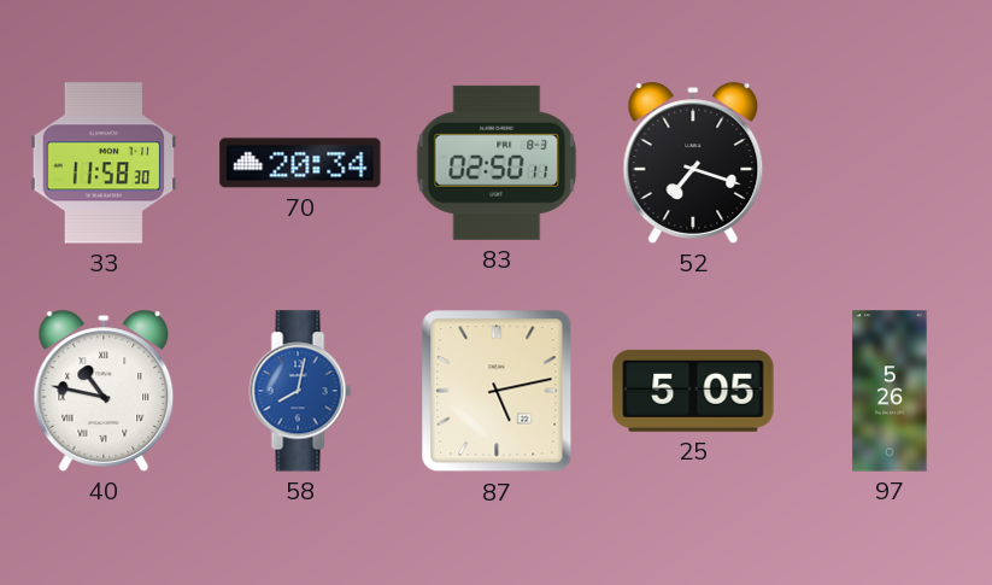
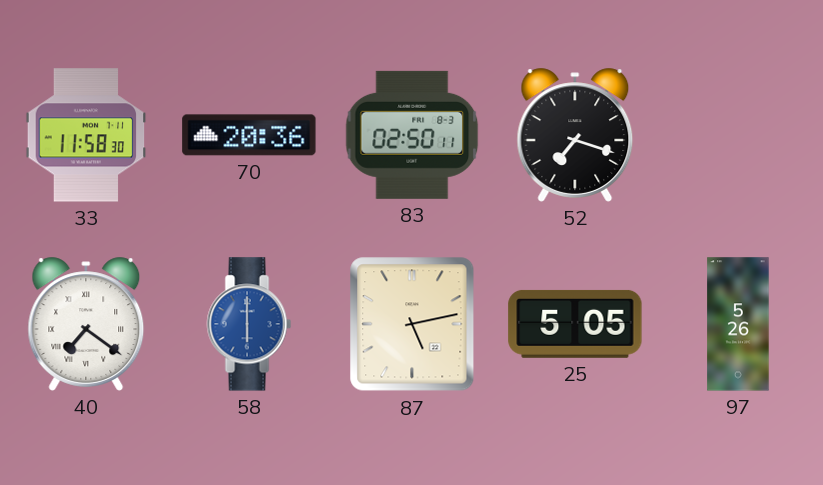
70: 20:34 -> 20:36 (249, 135)
40: 10:47 -> 7:21 (86, 324)
58: 8:02 -> 6:00 (249, 324)
